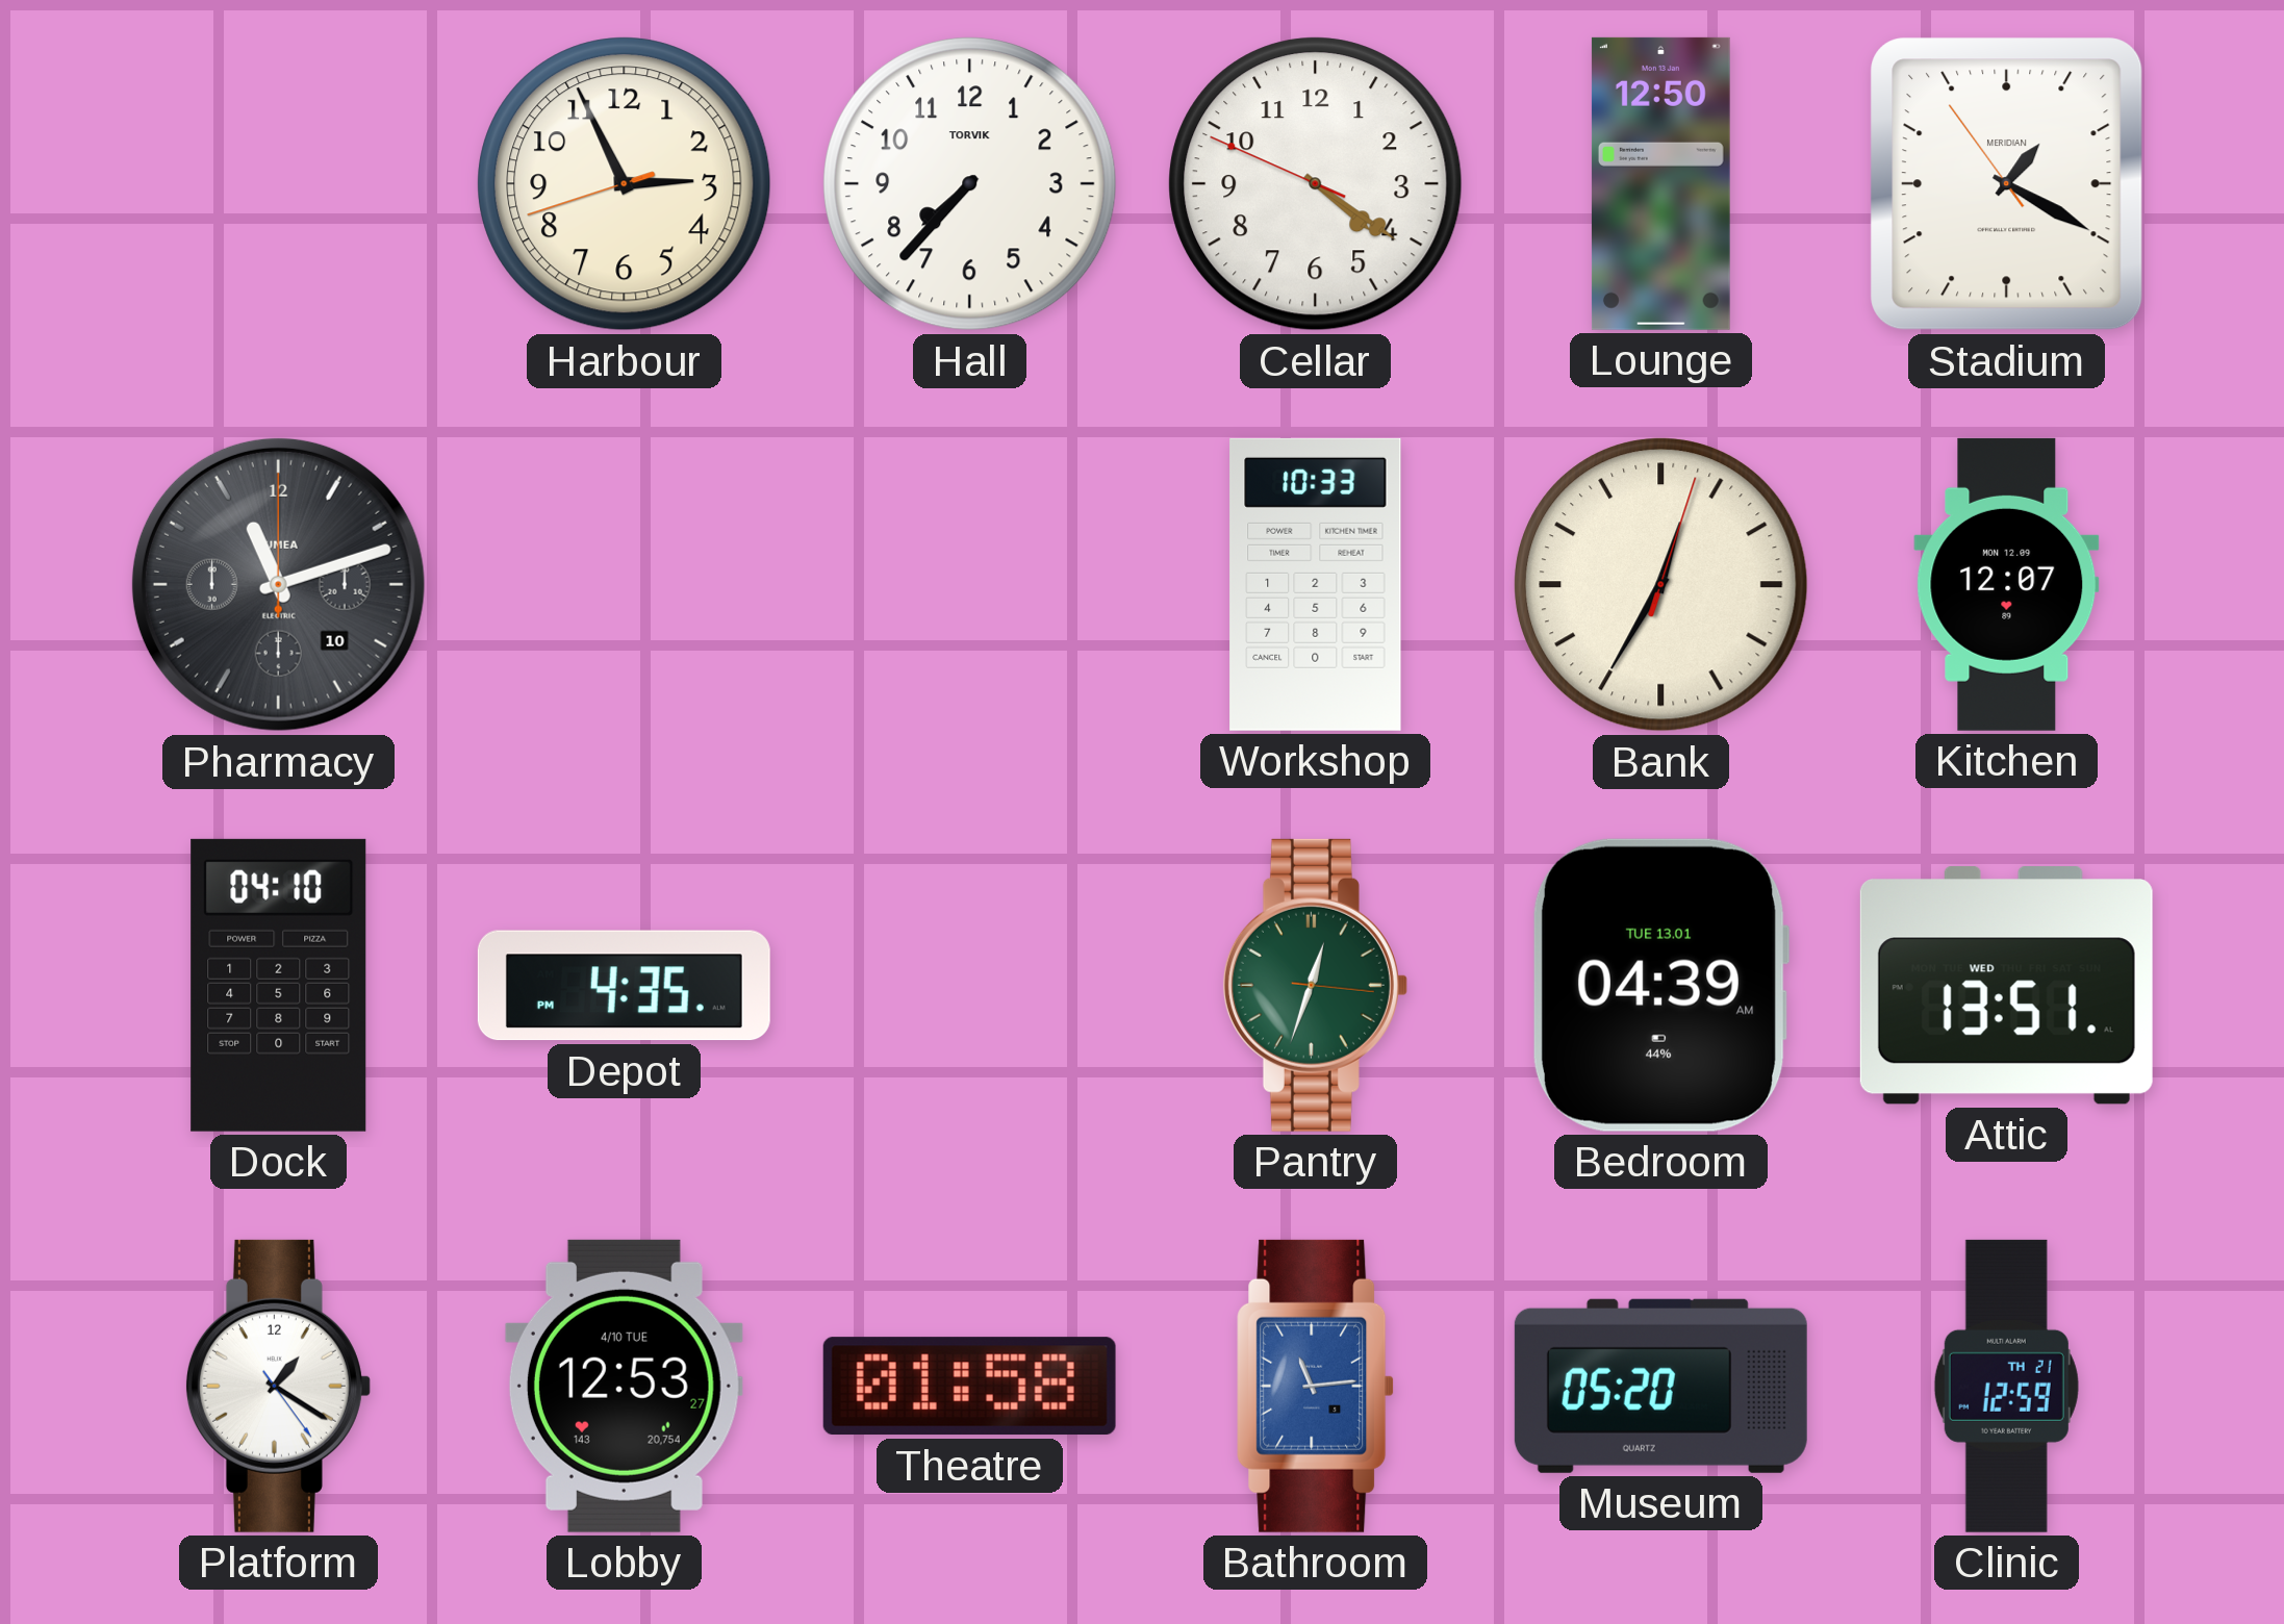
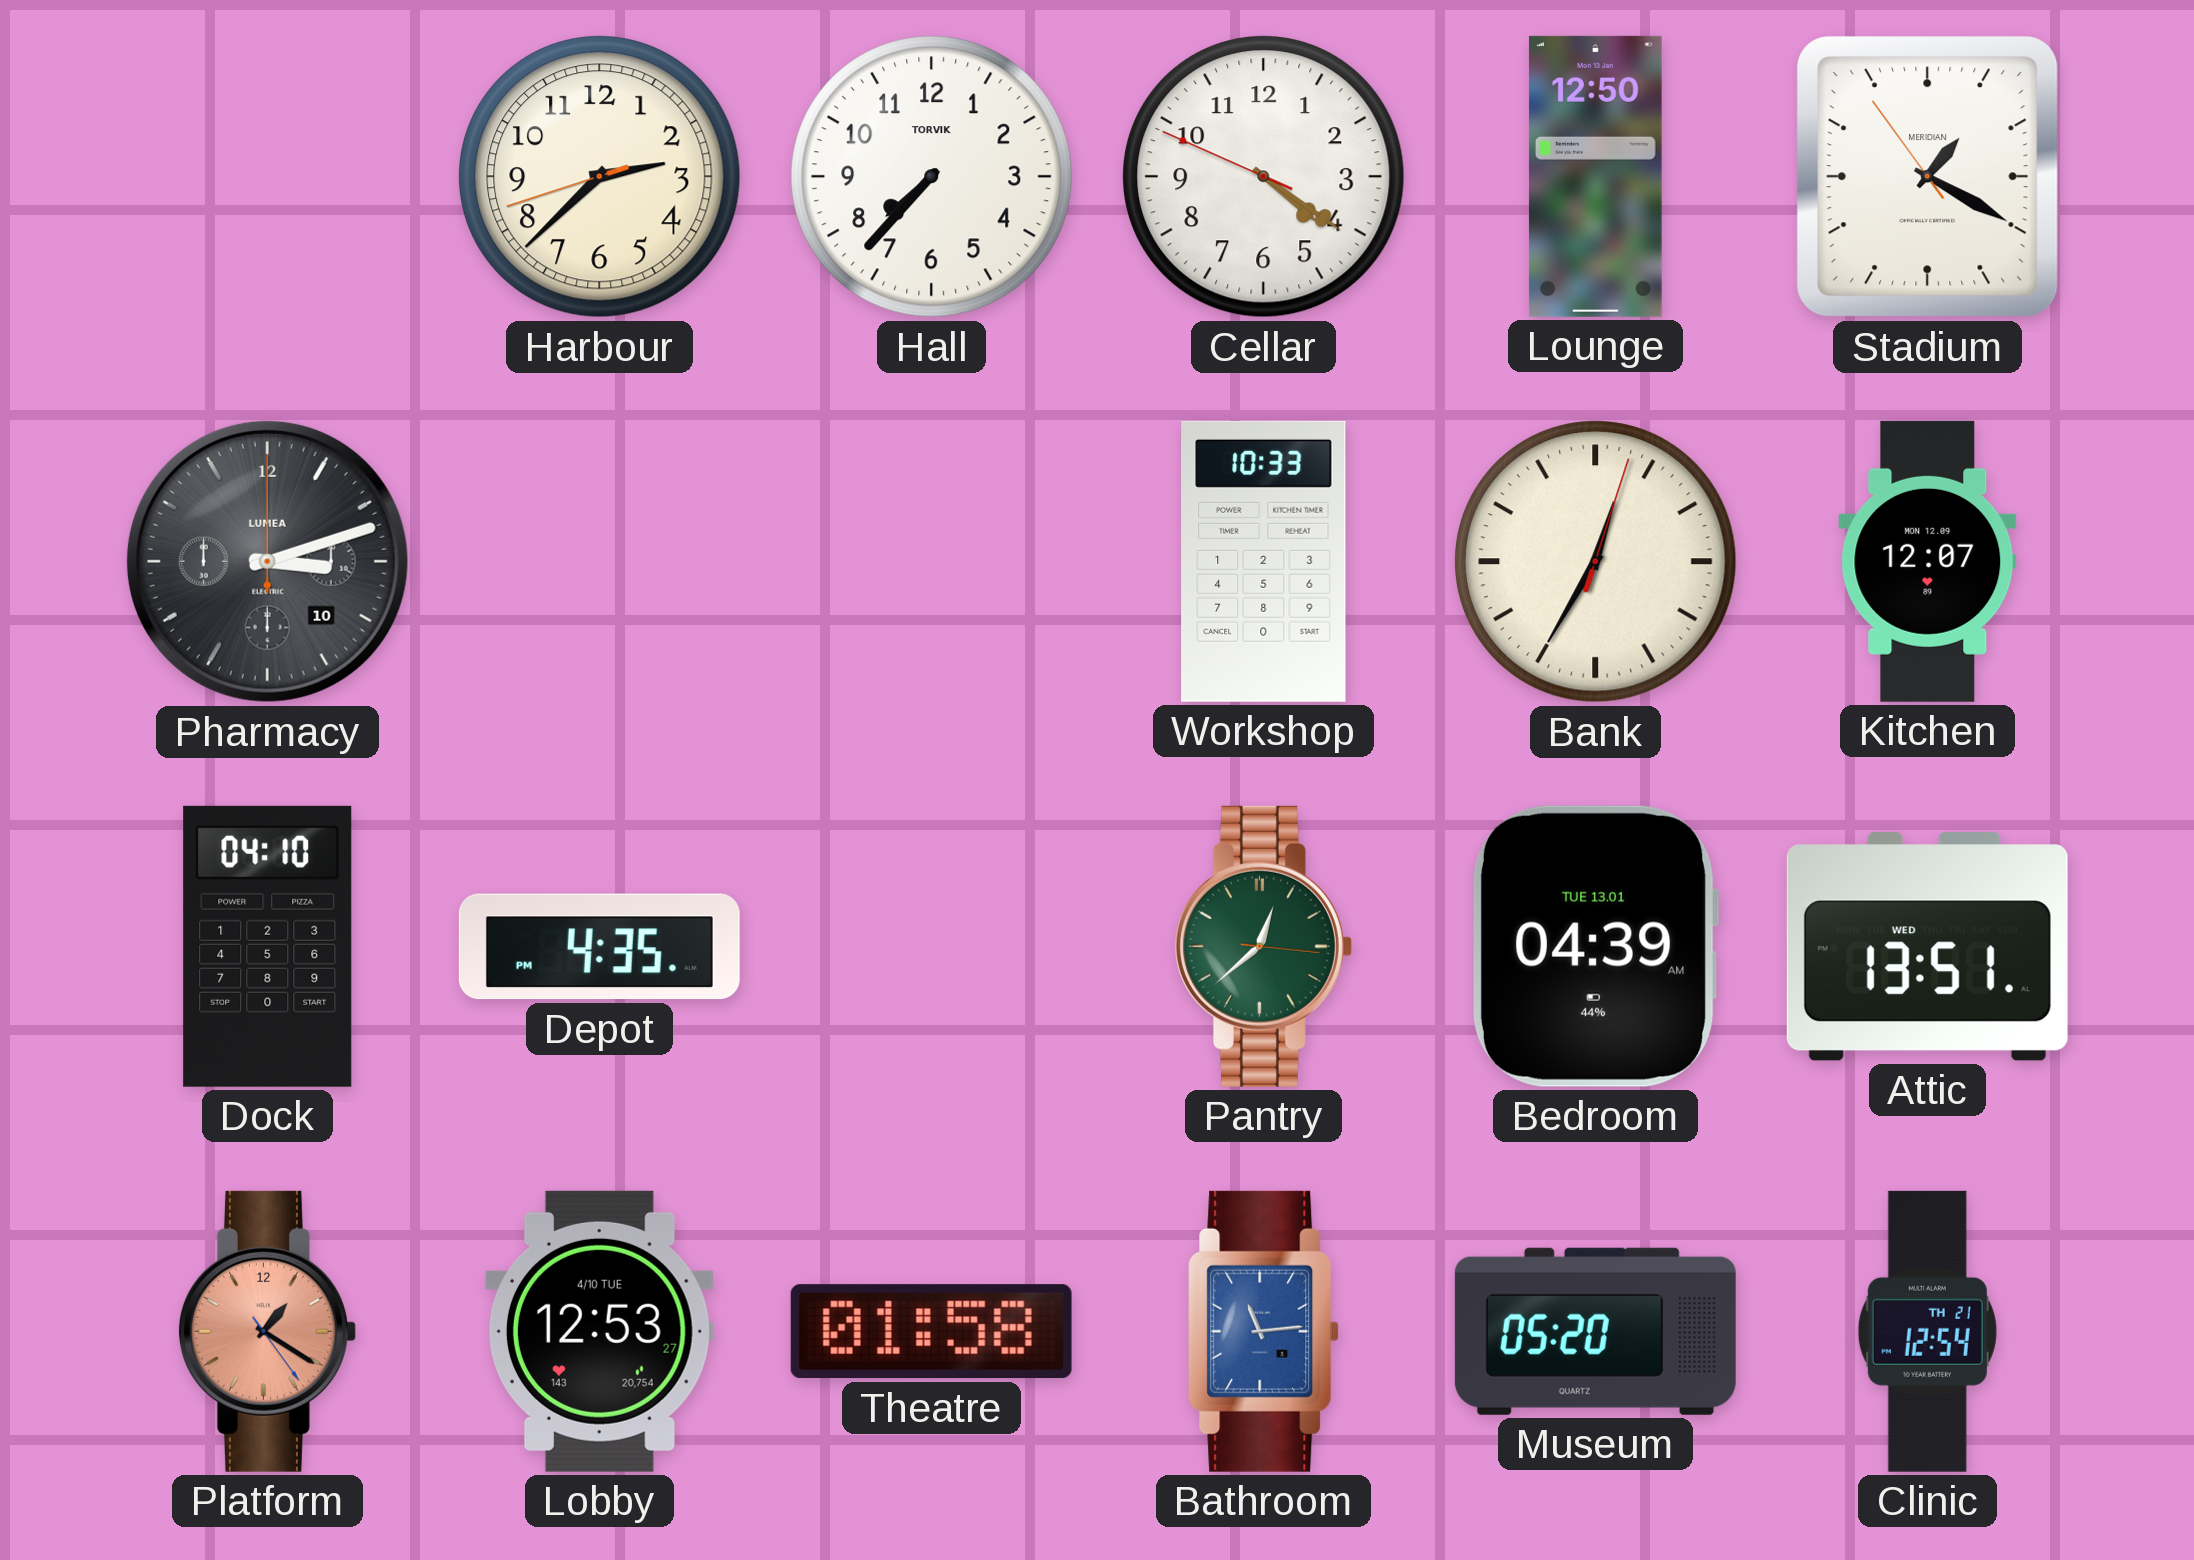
Harbour: 2:55 -> 2:37 (600, 177)
Pharmacy: 11:12 -> 3:12 (267, 561)
Pantry: 12:33 -> 12:38 (1263, 946)
Platform dial: white -> salmon (267, 1331)
Clinic: 12:59 -> 12:54 (1927, 1331)
